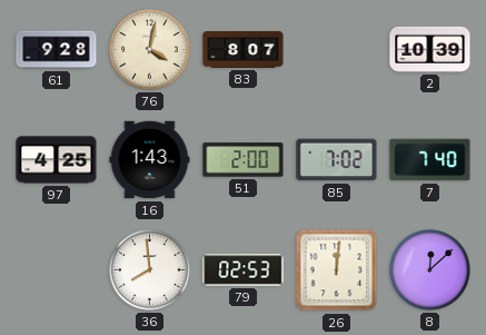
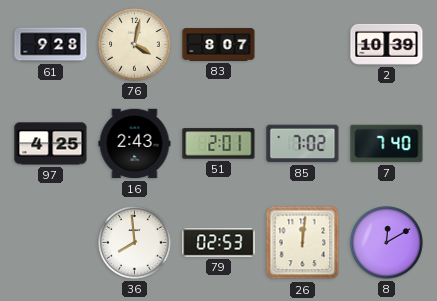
16: 1:43 -> 2:43 (135, 144)
51: 2:00 -> 2:01 (219, 144)
8: 12:08 -> 12:10 (387, 243)
